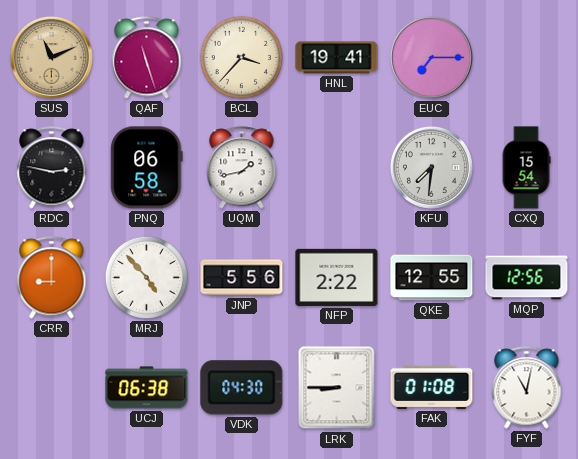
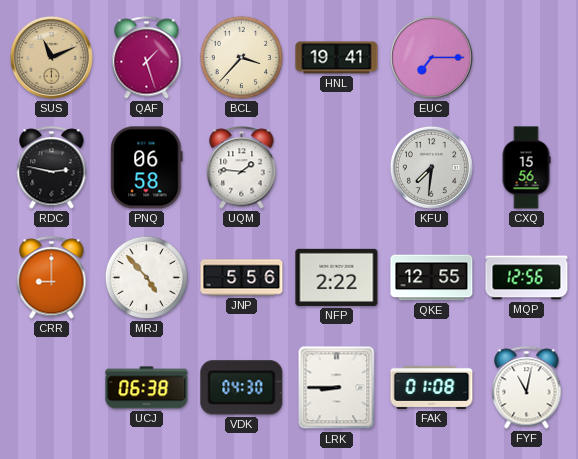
QAF: 11:27 -> 1:27 (147, 58)
UQM: 1:43 -> 1:46 (242, 168)
CXQ: 15:54 -> 15:56 (526, 168)
